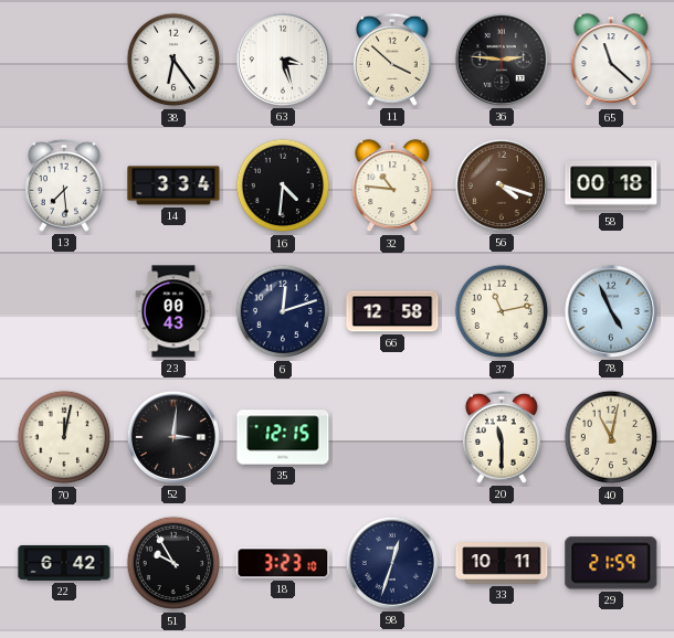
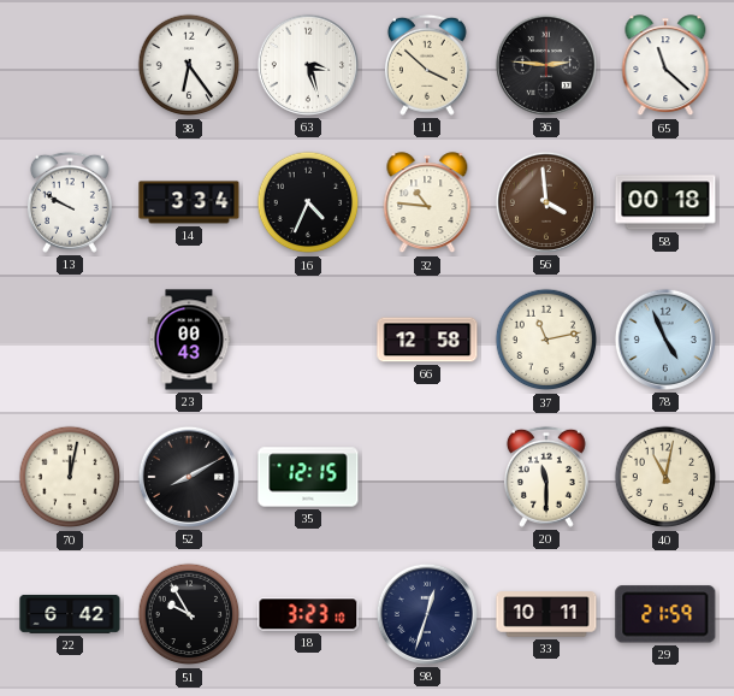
13: 7:29 -> 9:50 (70, 202)
16: 4:31 -> 4:34 (308, 202)
56: 4:18 -> 3:59 (546, 202)
6: 12:12 -> none (283, 311)
52: 3:01 -> 8:10 (189, 477)
